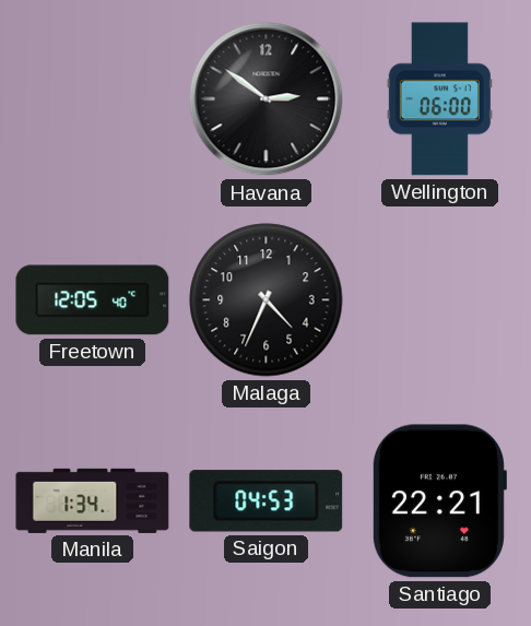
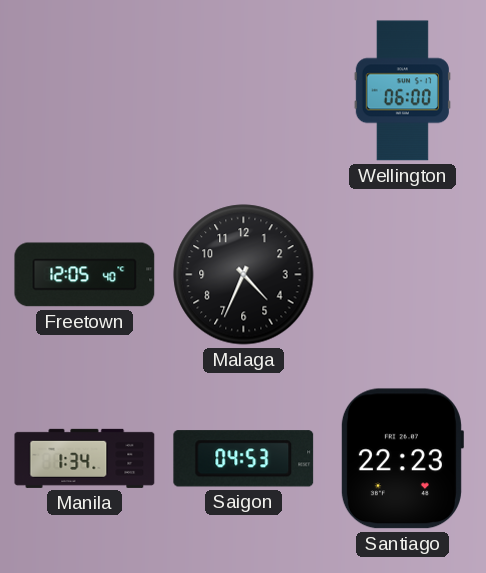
Havana: 2:51 -> none (267, 99)
Santiago: 22:21 -> 22:23 (402, 459)
